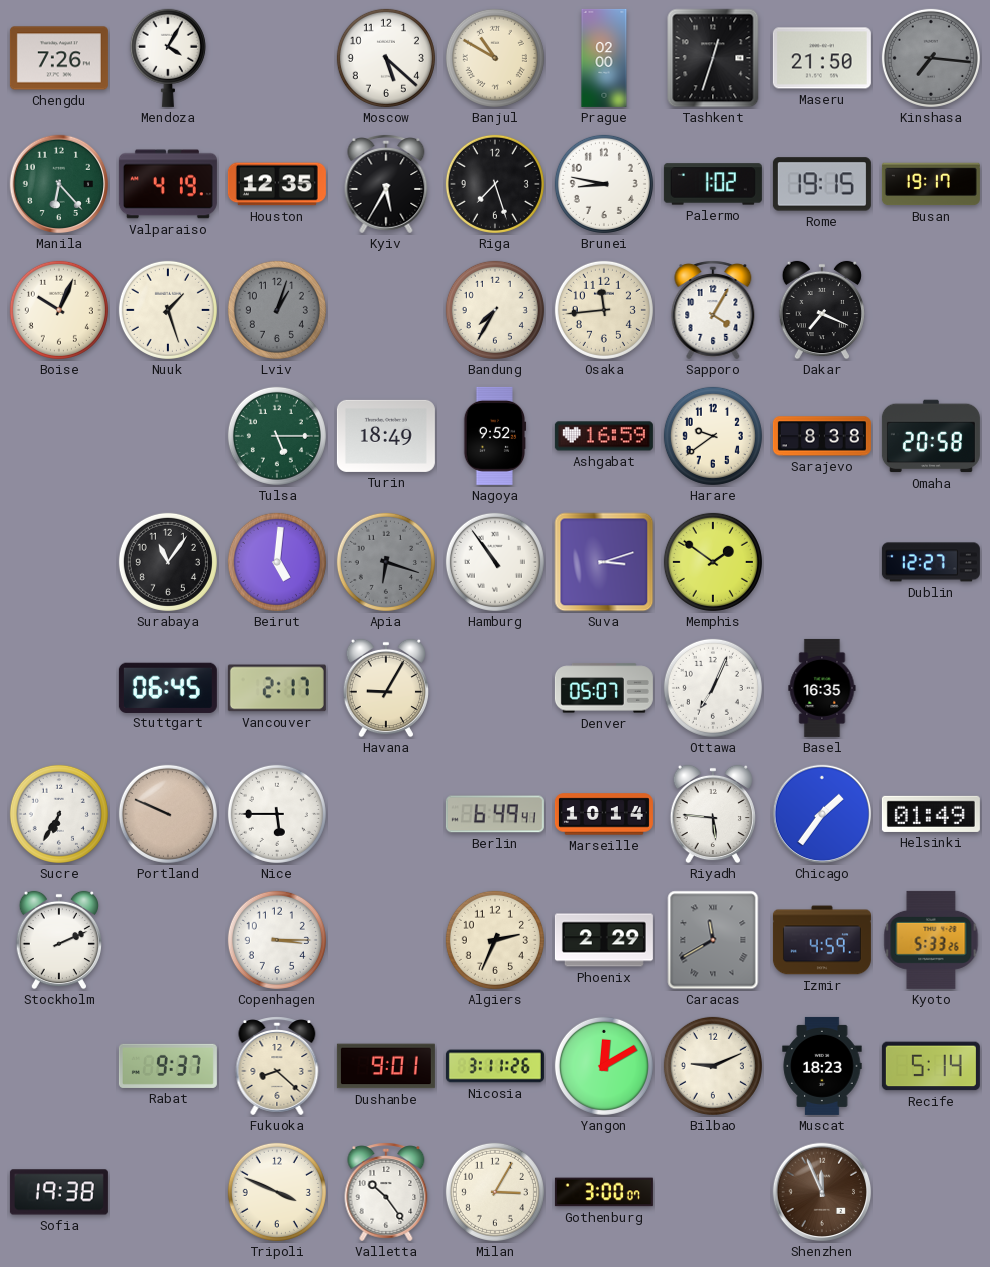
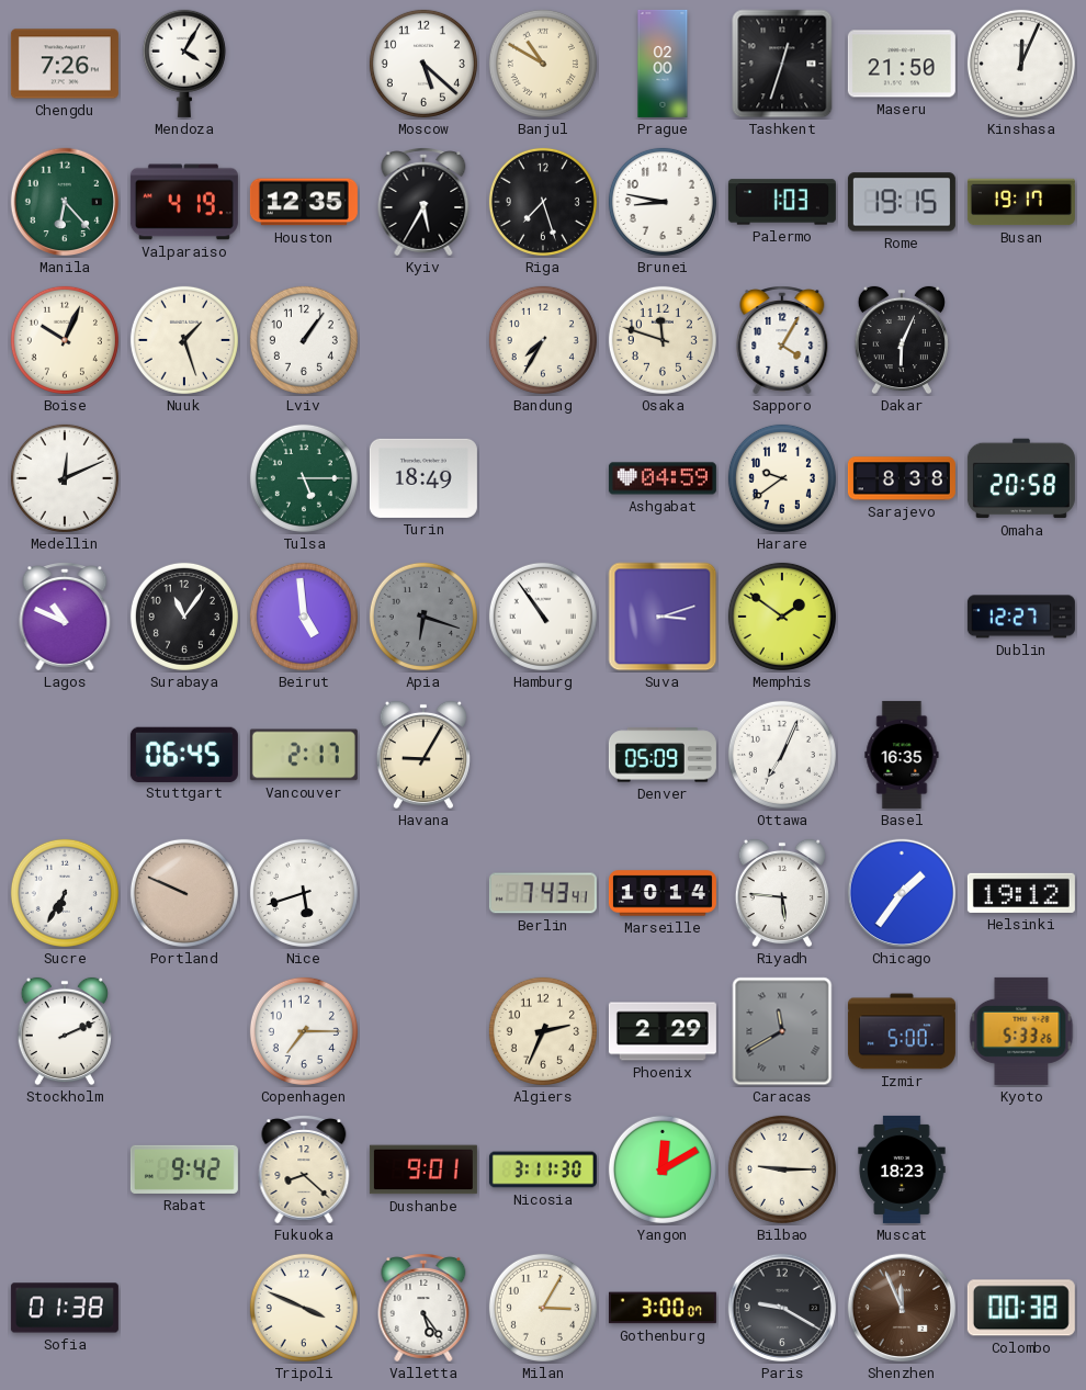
Kinshasa: 7:16 -> 12:04 (1021, 64)
Kinshasa dial: grey -> white (1021, 64)
Palermo: 1:02 -> 1:03 (782, 202)
Lviv: 1:03 -> 1:06 (304, 340)
Lviv dial: grey -> white (304, 340)
Osaka: 11:44 -> 11:48 (663, 340)
Dakar: 7:19 -> 6:04 (902, 340)
Medellin: none -> 12:11 (65, 478)
Nagoya: 9:52 -> none (495, 436)
Ashgabat: 16:59 -> 04:59 (663, 478)
Lagos: none -> 10:49 (65, 617)
Beirut: 5:01 -> 4:59 (304, 617)
Denver: 05:07 -> 05:09 (663, 755)
Nice: 5:45 -> 5:42 (304, 893)
Berlin: 6:49 -> 7:43 (543, 893)
Helsinki: 01:49 -> 19:12 (1021, 893)
Copenhagen: 3:15 -> 7:15 (304, 1031)
Izmir: 4:59 -> 5:00 (902, 1031)
Rabat: 9:37 -> 9:42 (184, 1169)
Nicosia: 3:11:26 -> 3:11:30 (543, 1169)
Bilbao: 9:11 -> 9:15 (782, 1169)
Recife: 5:14 -> none (931, 1066)
Sofia: 19:38 -> 01:38 (65, 1308)
Valletta: 10:24 -> 5:24 (423, 1308)
Paris: none -> 9:20 (782, 1308)
Colombo: none -> 00:38 (1021, 1308)
